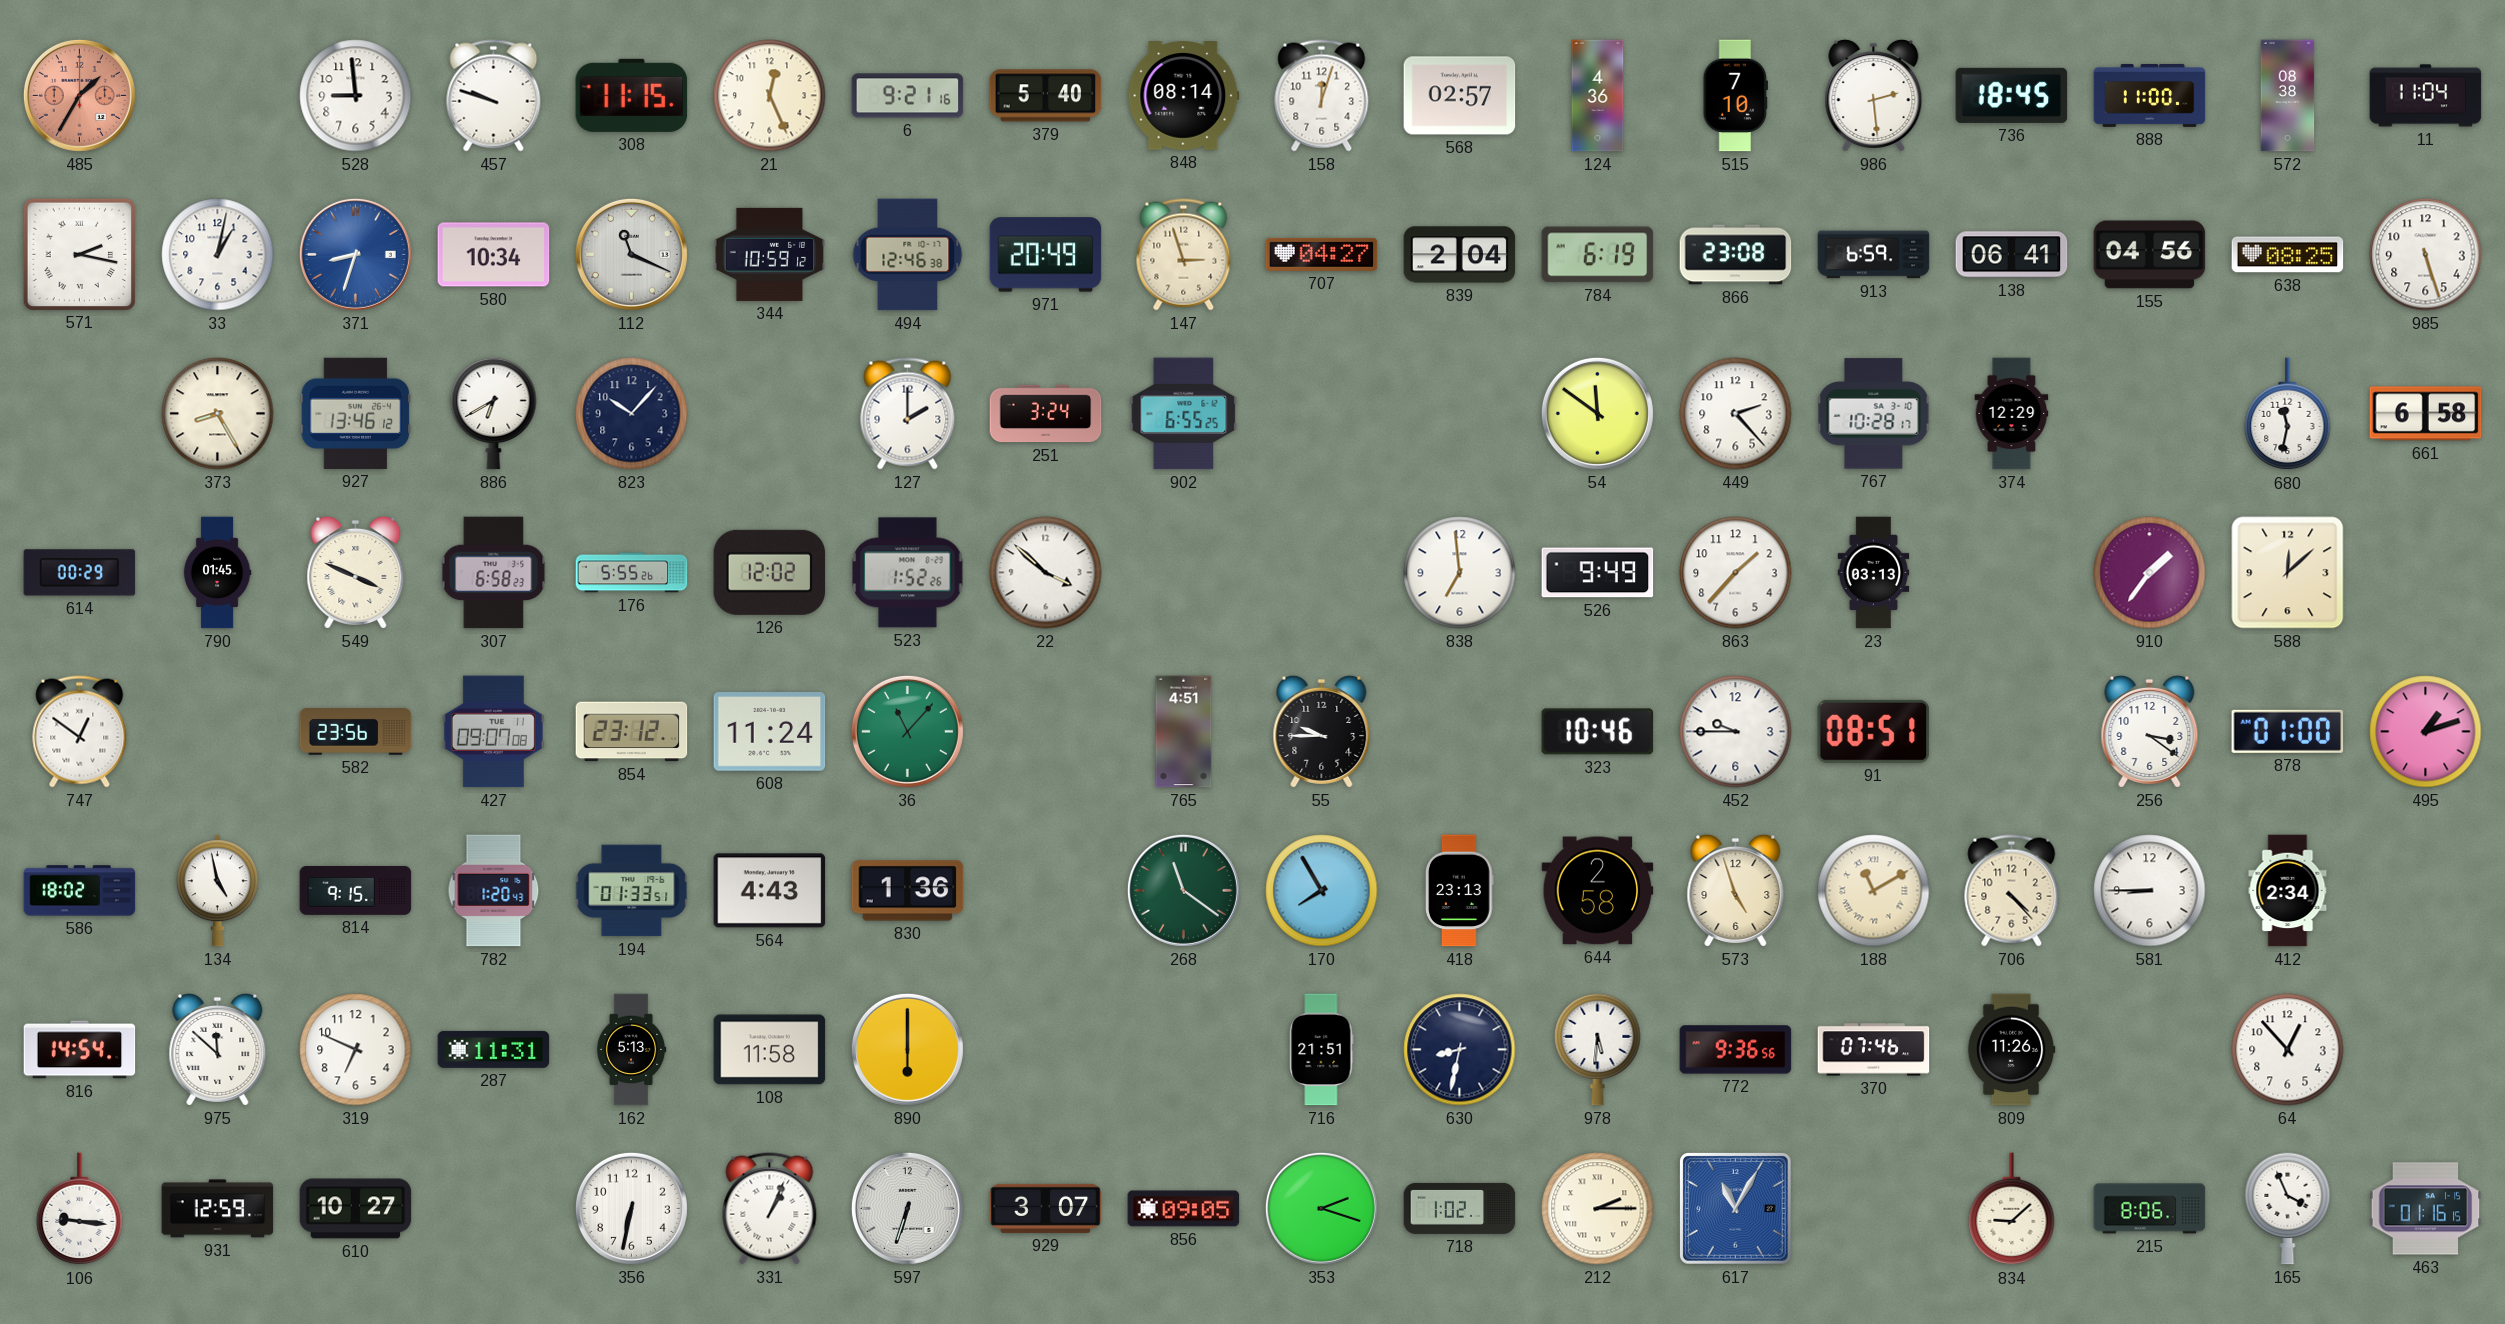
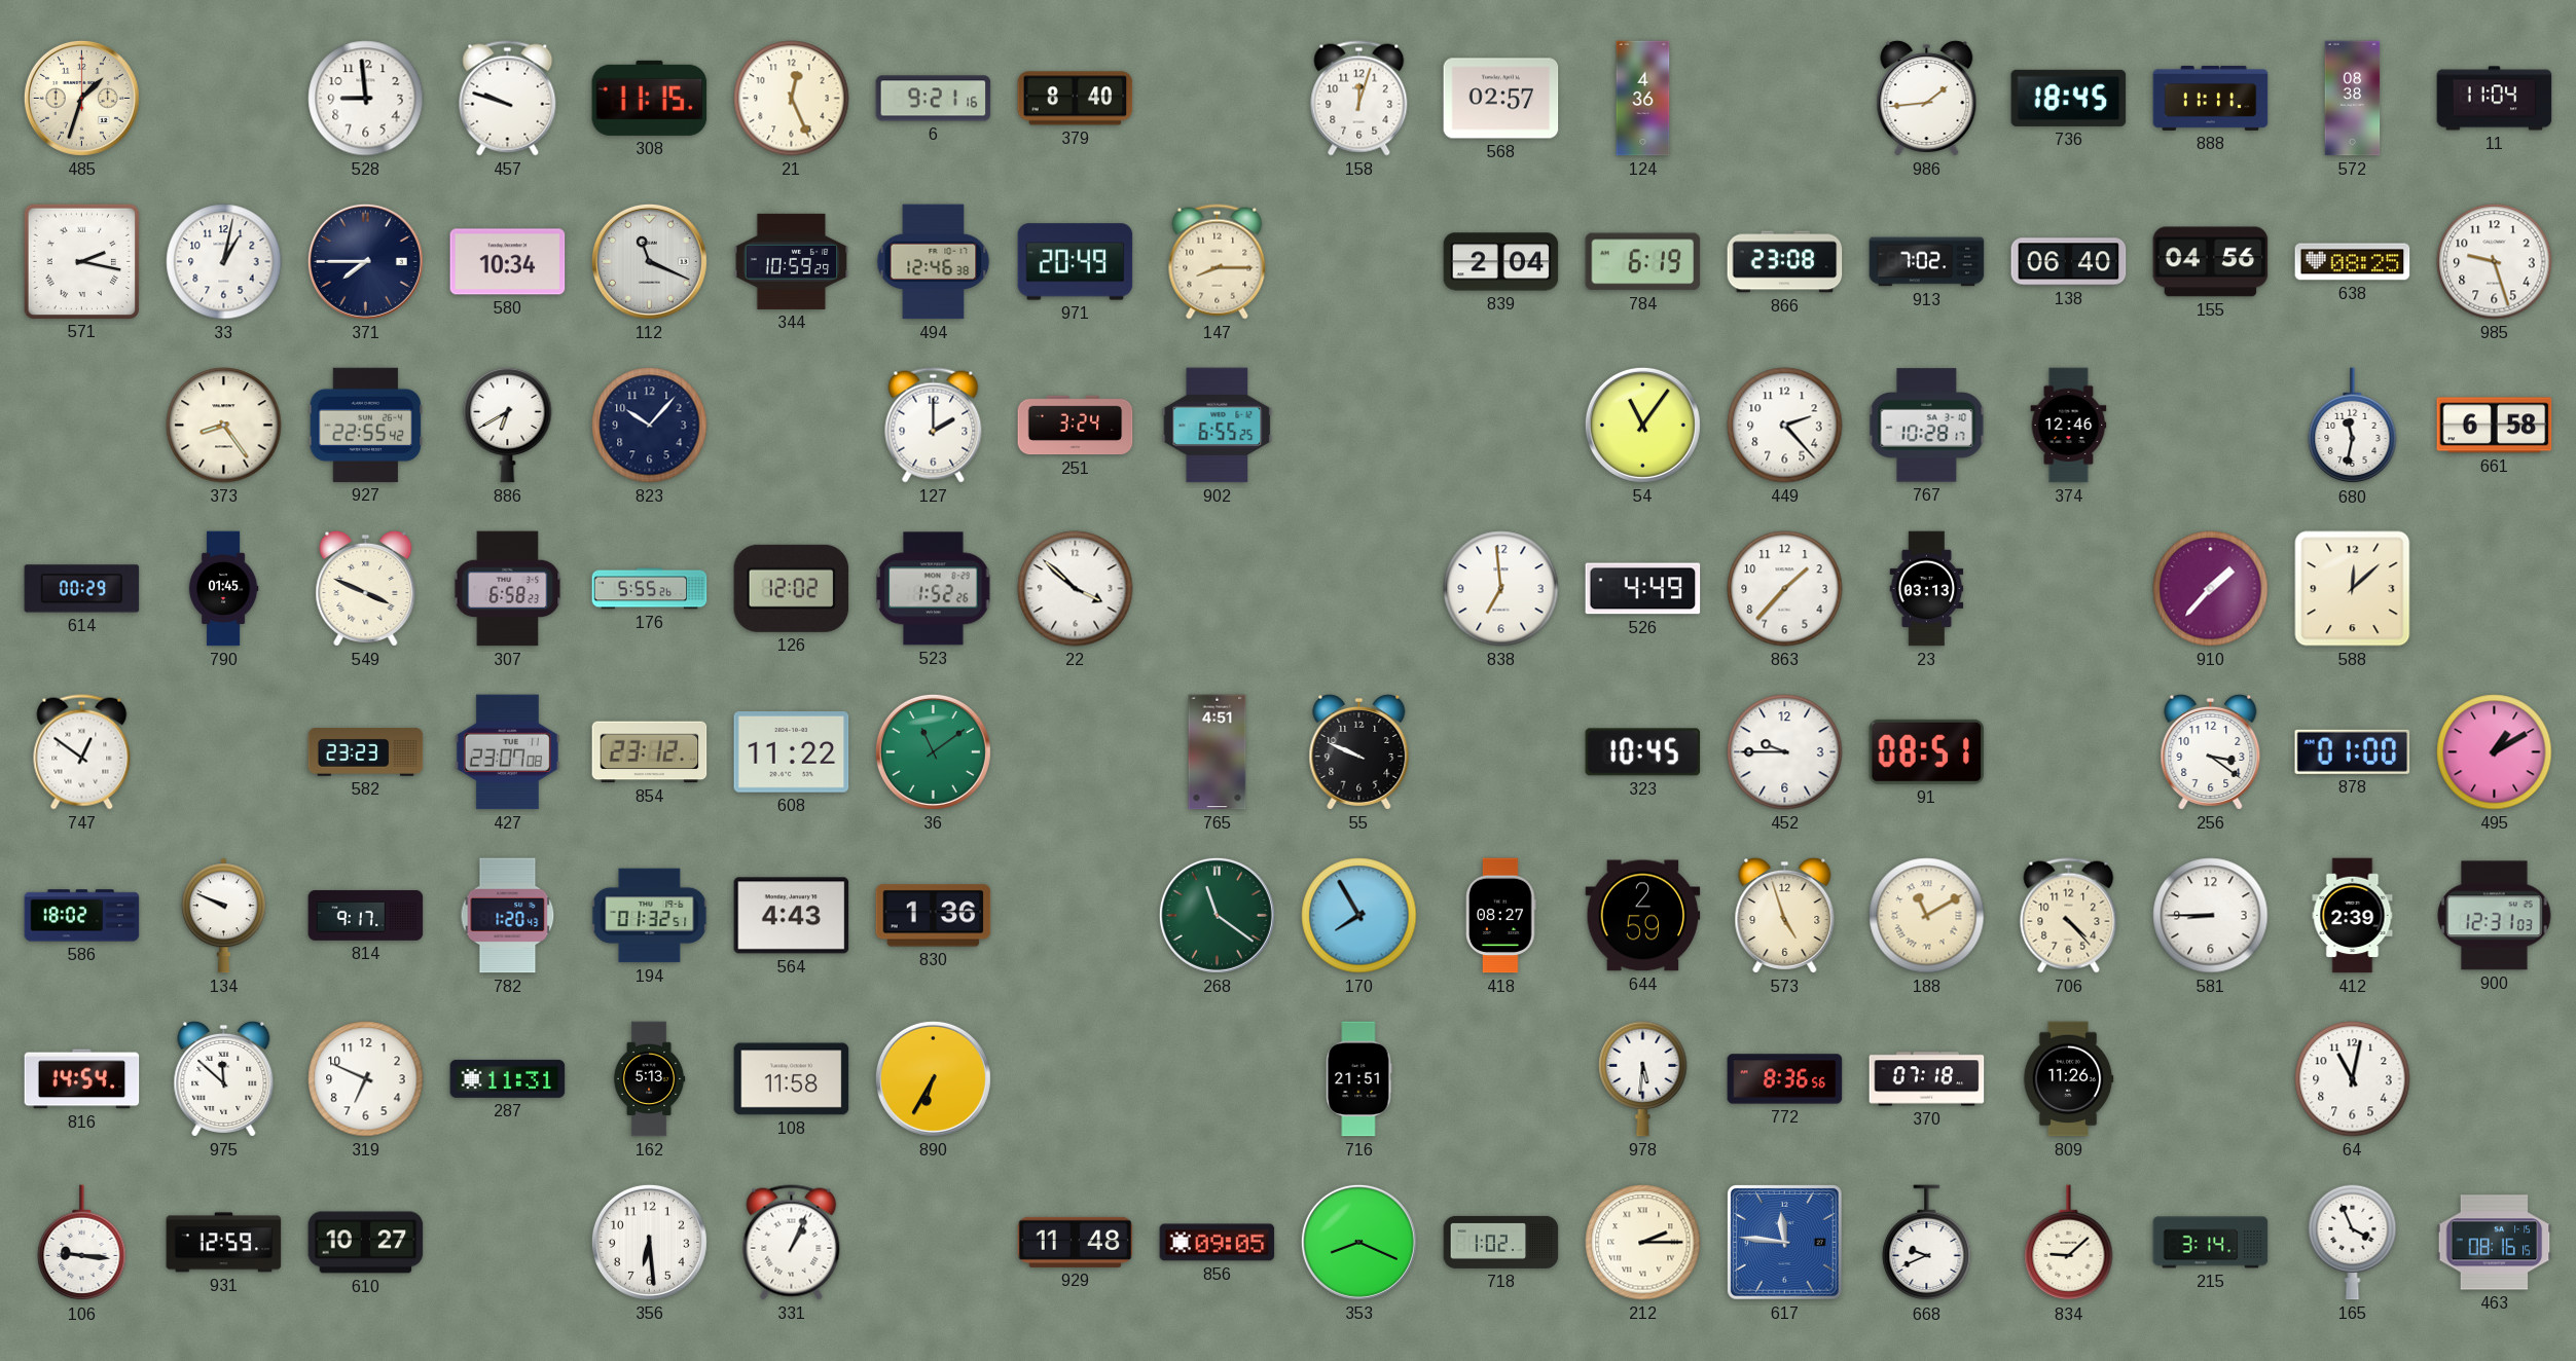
485: 1:35 -> 1:33 (81, 98)
485 dial: salmon -> cream (81, 98)
379: 5:40 -> 8:40 (1076, 99)
848: 08:14 -> none (1184, 96)
515: 7:10 -> none (1735, 96)
986: 2:29 -> 1:44 (1927, 98)
888: 11:00 -> 11:11 (2211, 98)
371: 8:33 -> 7:45 (365, 261)
371 dial: blue -> navy (365, 261)
344: 10:59:12 -> 10:59:29 (792, 261)
147: 2:57 -> 8:15 (1218, 262)
707: 04:27 -> none (1322, 254)
913: 6:59 -> 7:02 (1927, 262)
138: 06:41 -> 06:40 (2069, 262)
985: 5:27 -> 9:27 (2495, 262)
373: 8:25 -> 8:24 (224, 426)
927: 13:46 -> 22:55 (366, 425)
54: 11:51 -> 11:06 (1642, 425)
374: 12:29 -> 12:46 (2069, 426)
526: 9:49 -> 4:49 (1643, 589)
910: 1:36 -> 1:37 (2211, 589)
582: 23:56 -> 23:23 (366, 752)
427: 09:07 -> 23:07 (507, 752)
608: 11:24 -> 11:22 (792, 752)
36: 11:07 -> 11:09 (933, 751)
55: 9:45 -> 9:49 (1359, 751)
323: 10:46 -> 10:45 (1643, 752)
495: 1:12 -> 1:10 (2495, 752)
134: 4:58 -> 9:49 (223, 916)
814: 9:15 -> 9:17 (366, 915)
194: 01:33 -> 01:32 (650, 916)
418: 23:13 -> 08:27 (1501, 916)
644: 2:58 -> 2:59 (1643, 916)
412: 2:34 -> 2:39 (2353, 916)
900: none -> 12:31 (2495, 916)
890: 6:00 -> 6:35 (933, 1078)
630: 8:32 -> none (1460, 1050)
772: 9:36 -> 8:36 (1785, 1079)
370: 07:46 -> 07:18 (1927, 1079)
64: 12:53 -> 11:02 (2353, 1079)
356: 6:32 -> 6:29 (649, 1242)
597: 6:33 -> none (907, 1208)
929: 3:07 -> 11:48 (1076, 1242)
353: 2:18 -> 8:19 (1358, 1242)
617: 11:05 -> 11:46 (1785, 1243)
668: none -> 9:41 (1927, 1243)
215: 8:06 -> 3:14 (2211, 1243)
463: 01:16 -> 08:16 (2495, 1243)
